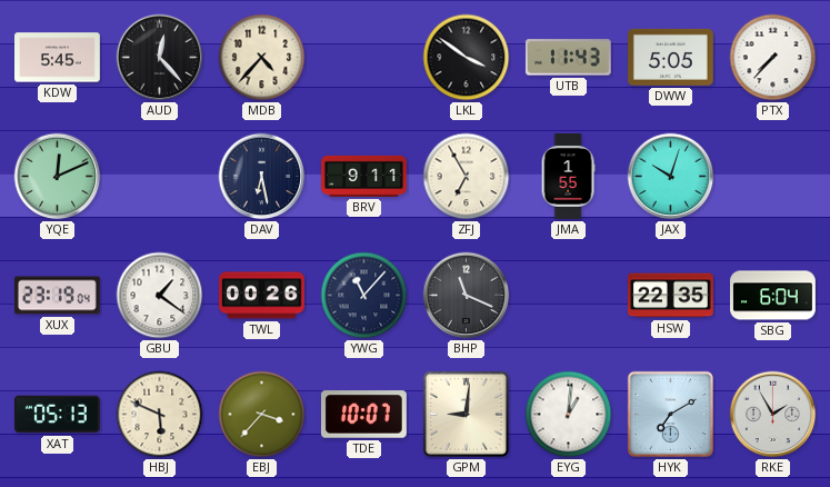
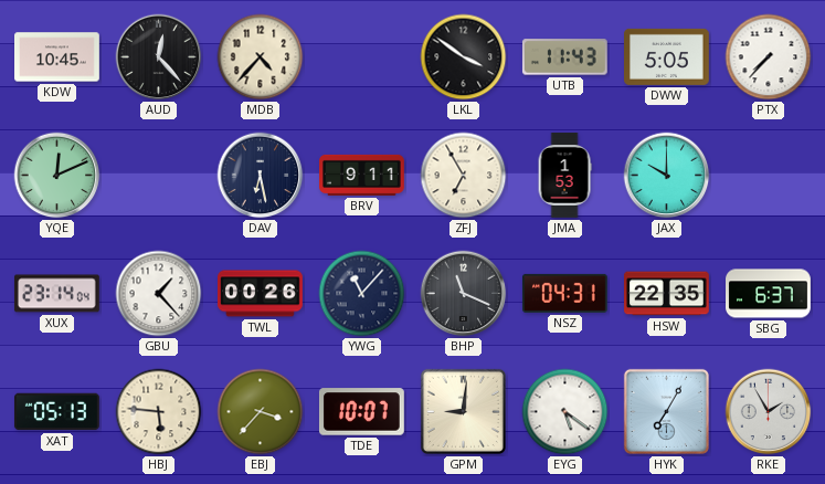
KDW: 5:45 -> 10:45 (57, 57)
JMA: 1:55 -> 1:53 (564, 176)
JAX: 10:03 -> 10:00 (667, 176)
XUX: 23:19 -> 23:14 (56, 294)
GBU: 1:21 -> 1:23 (159, 294)
NSZ: none -> 04:31 (564, 293)
SBG: 6:04 -> 6:37 (769, 294)
HBJ: 5:49 -> 5:46 (159, 412)
EYG: 1:01 -> 5:21 (565, 412)
HYK: 7:10 -> 7:05 (666, 411)
